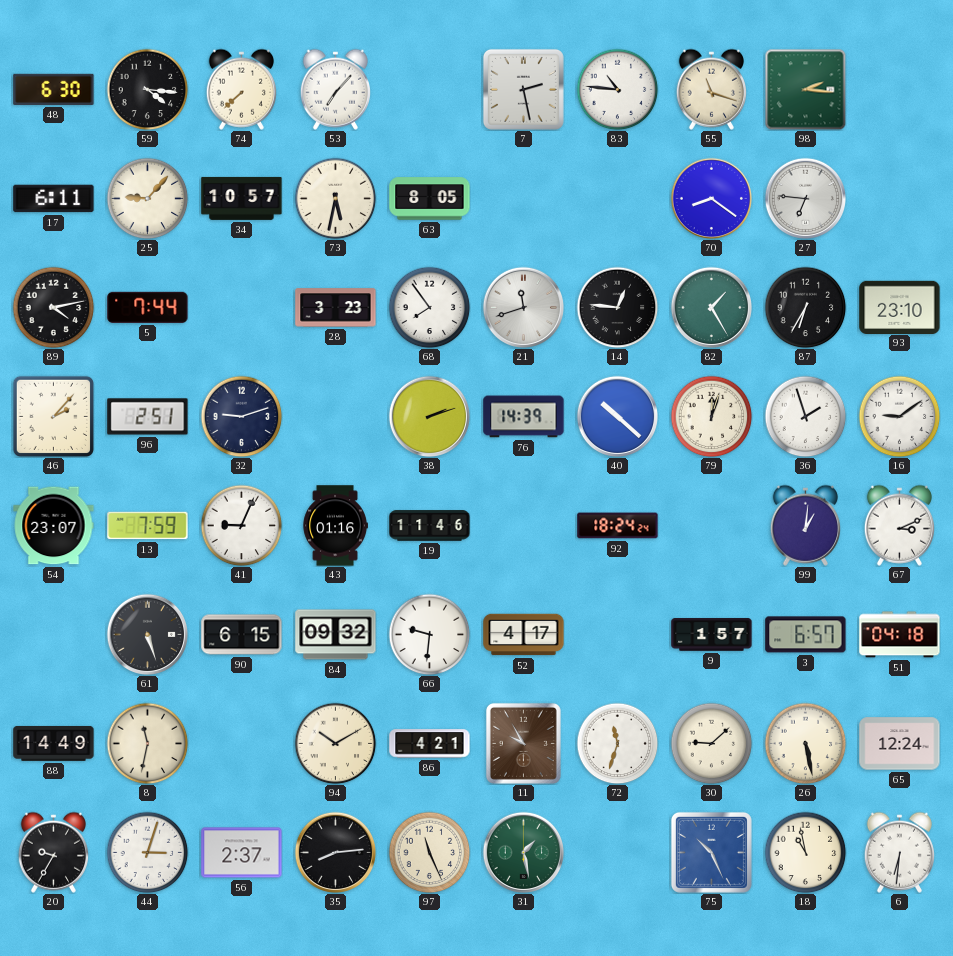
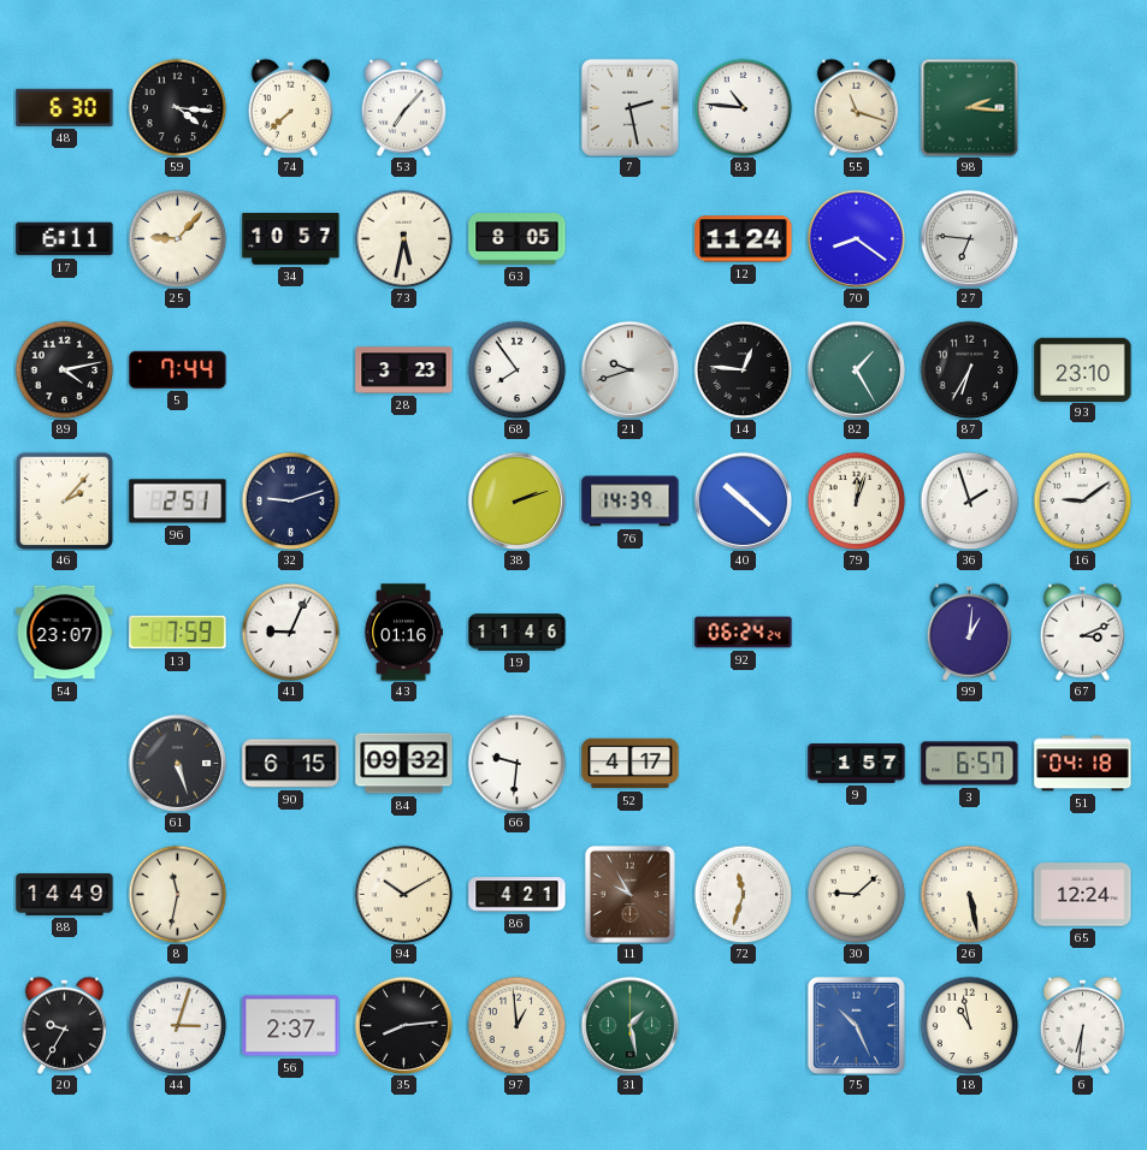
12: none -> 11:24 (744, 239)
21: 11:42 -> 9:42 (629, 369)
92: 18:24 -> 06:24 (744, 633)
97: 11:26 -> 12:59 (516, 1025)
